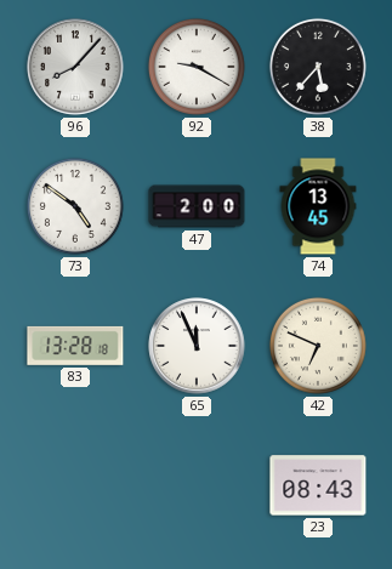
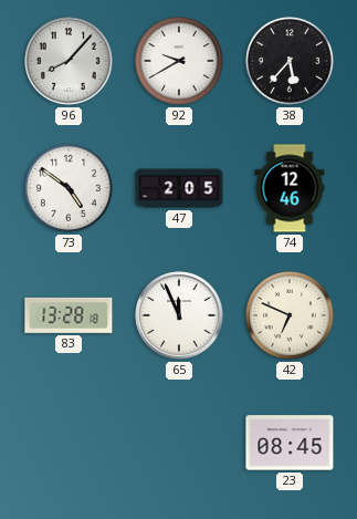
92: 9:20 -> 9:40 (179, 61)
47: 2:00 -> 2:05 (179, 188)
74: 13:45 -> 12:46 (290, 188)
23: 08:43 -> 08:45 (290, 443)
